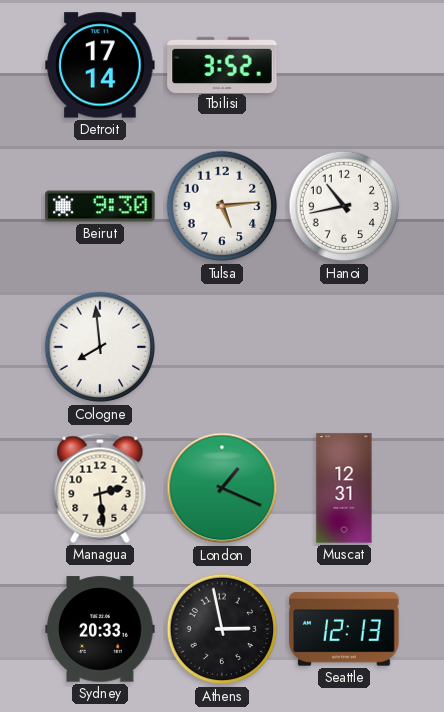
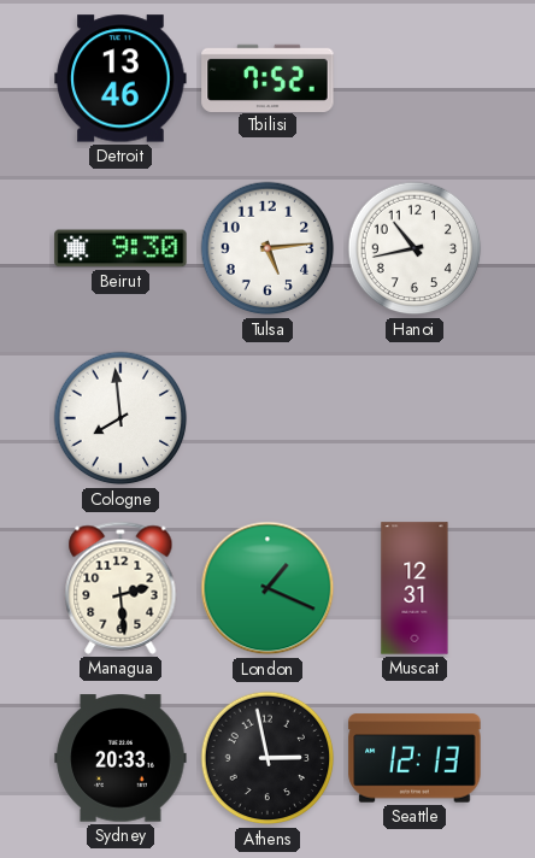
Detroit: 17:14 -> 13:46 (120, 78)
Tbilisi: 3:52 -> 7:52 (267, 77)
